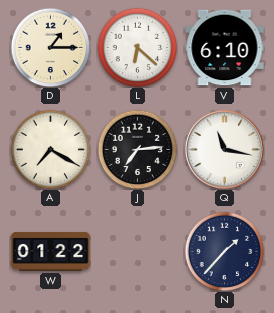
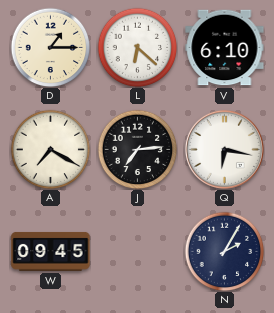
Q: 11:17 -> 6:17 (224, 149)
W: 01:22 -> 09:45 (51, 251)
N: 1:37 -> 2:05 (224, 251)
